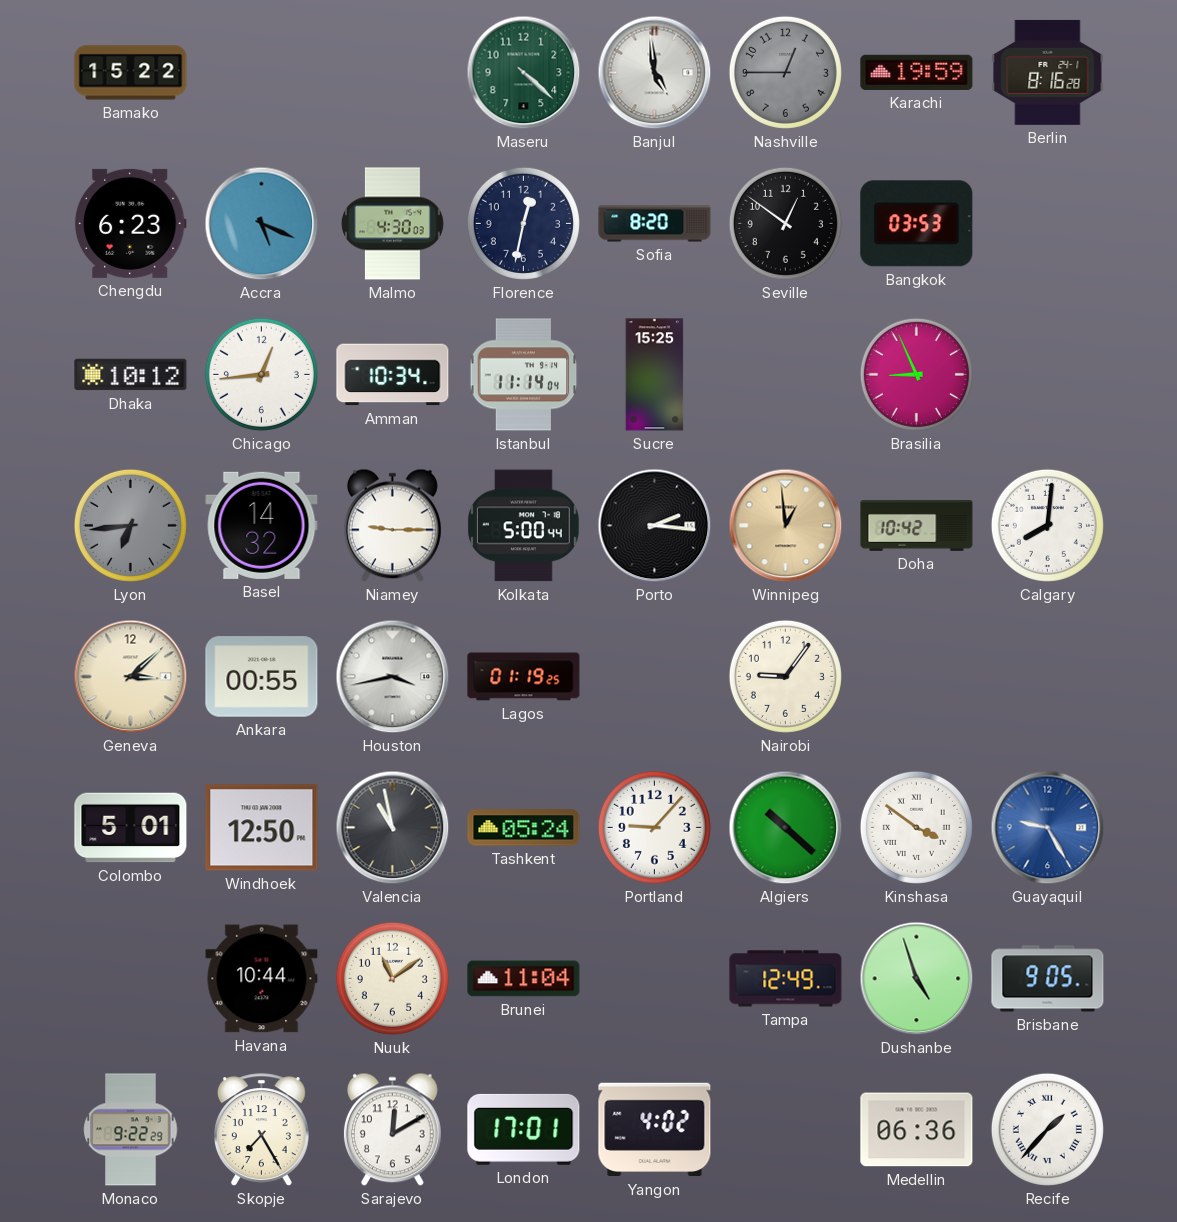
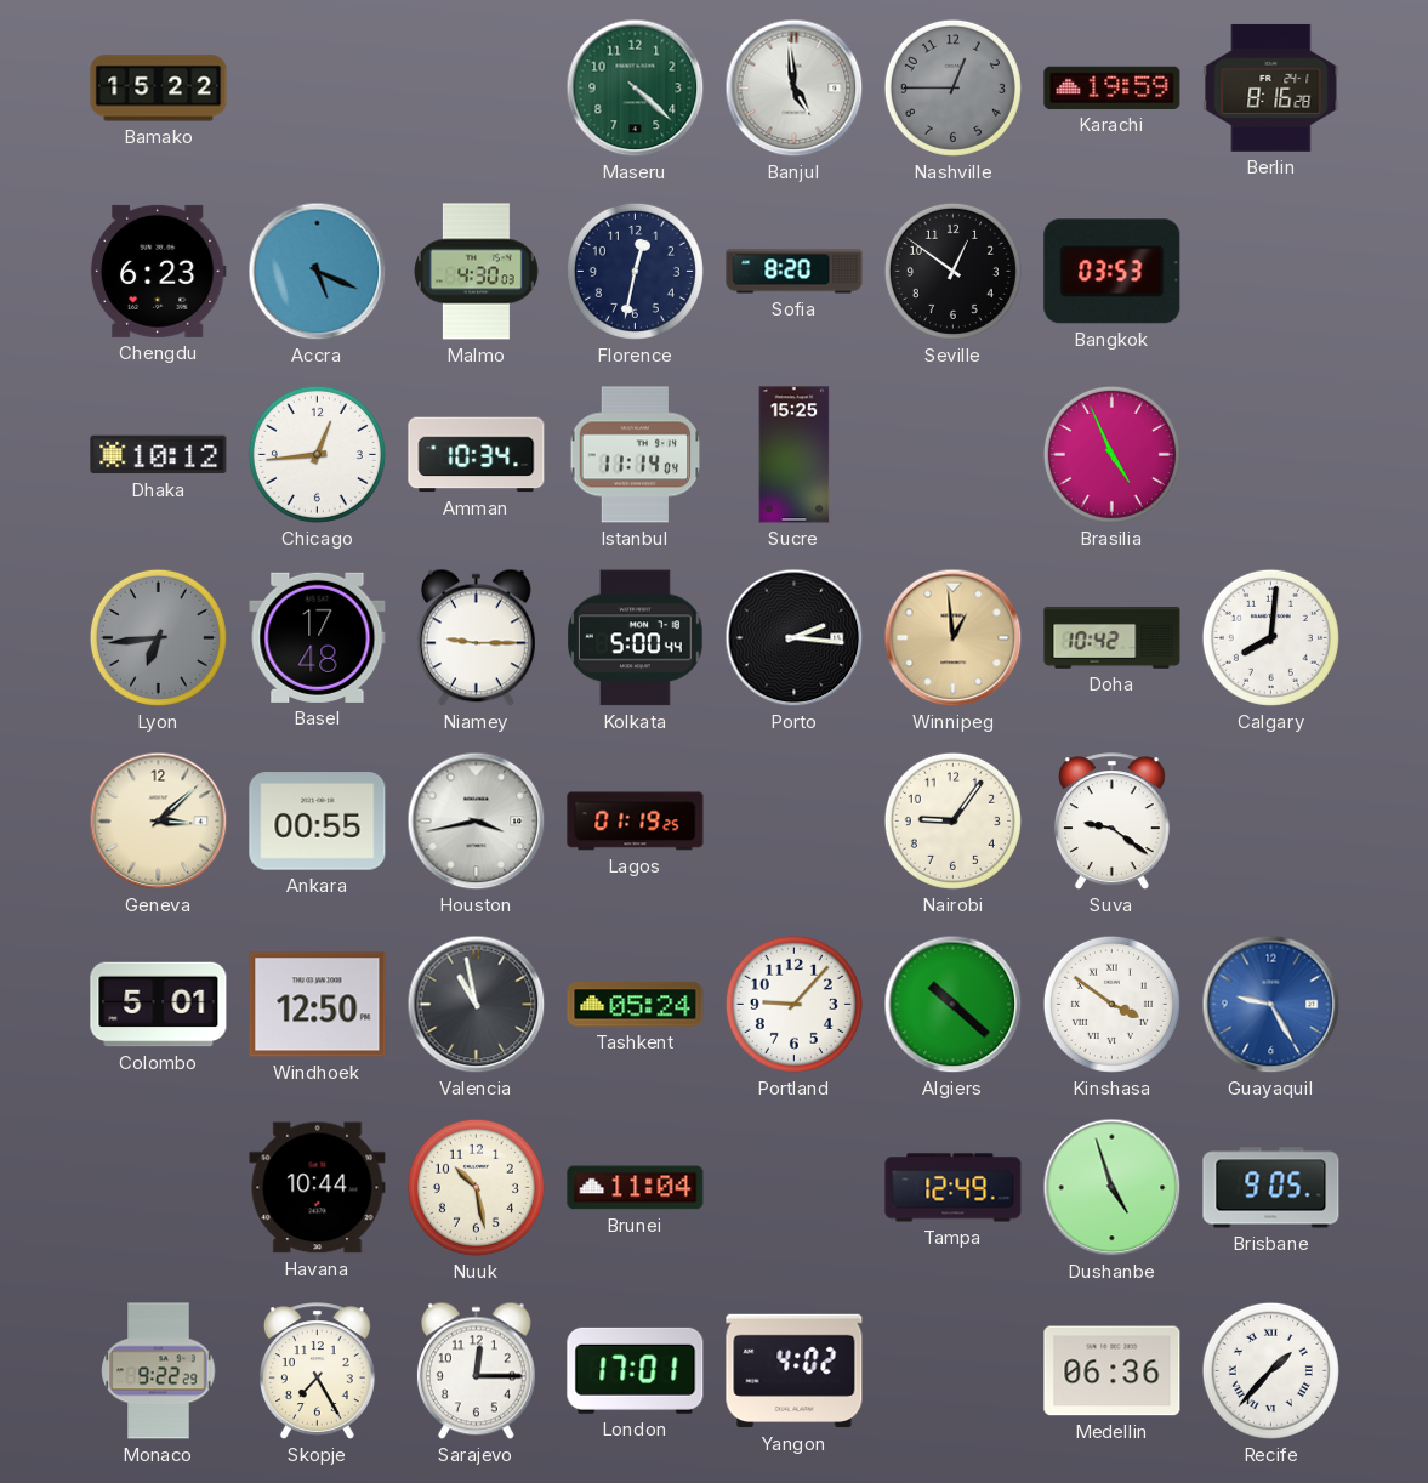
Brasilia: 8:56 -> 4:56 (1111, 454)
Basel: 14:32 -> 17:48 (318, 637)
Suva: none -> 9:21 (1111, 822)
Nuuk: 11:09 -> 10:28 (476, 1187)
Sarajevo: 12:10 -> 12:15 (476, 1371)
